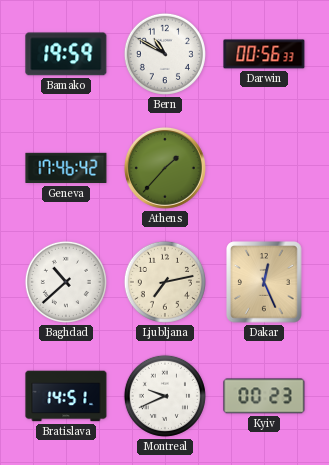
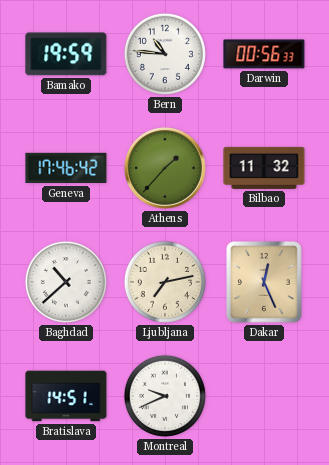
Bern: 10:50 -> 10:46 (165, 54)
Bilbao: none -> 11:32 (264, 168)
Kyiv: 00:23 -> none (264, 396)
